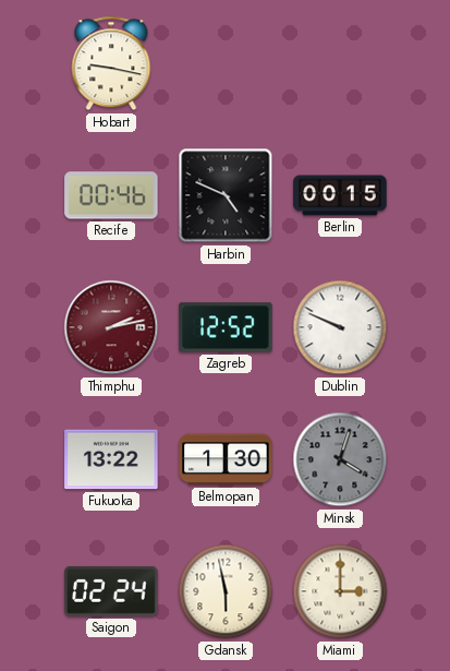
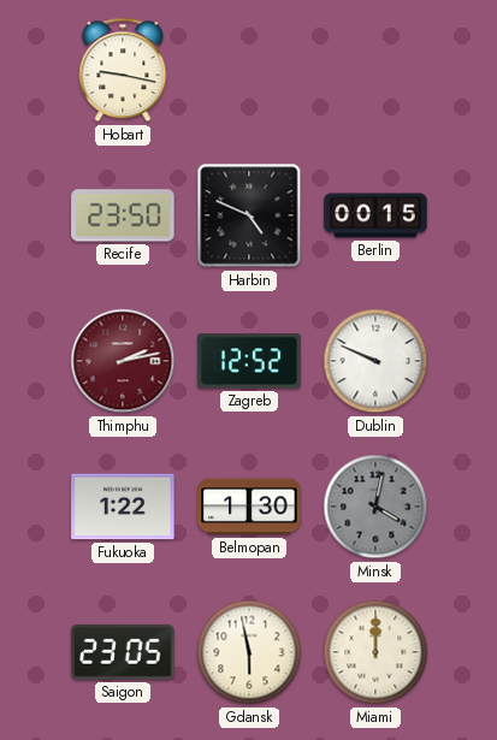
Recife: 00:46 -> 23:50 (123, 215)
Fukuoka: 13:22 -> 1:22 (123, 507)
Minsk: 4:03 -> 4:02 (375, 507)
Saigon: 02:24 -> 23:05 (123, 652)
Miami: 3:00 -> 12:00 (375, 652)
